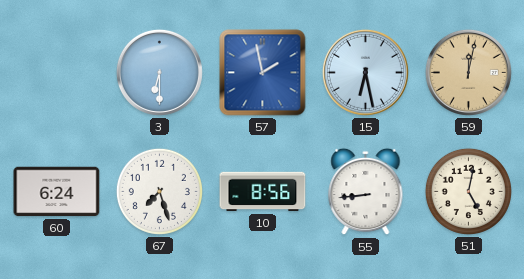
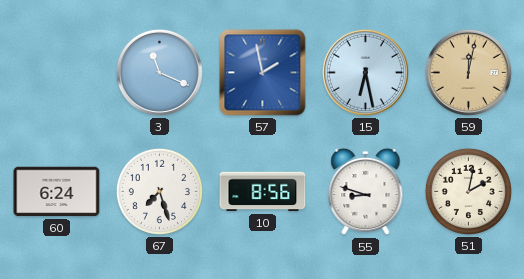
3: 6:30 -> 11:19 (159, 72)
55: 8:44 -> 8:48 (366, 192)
51: 5:02 -> 2:02 (468, 191)
